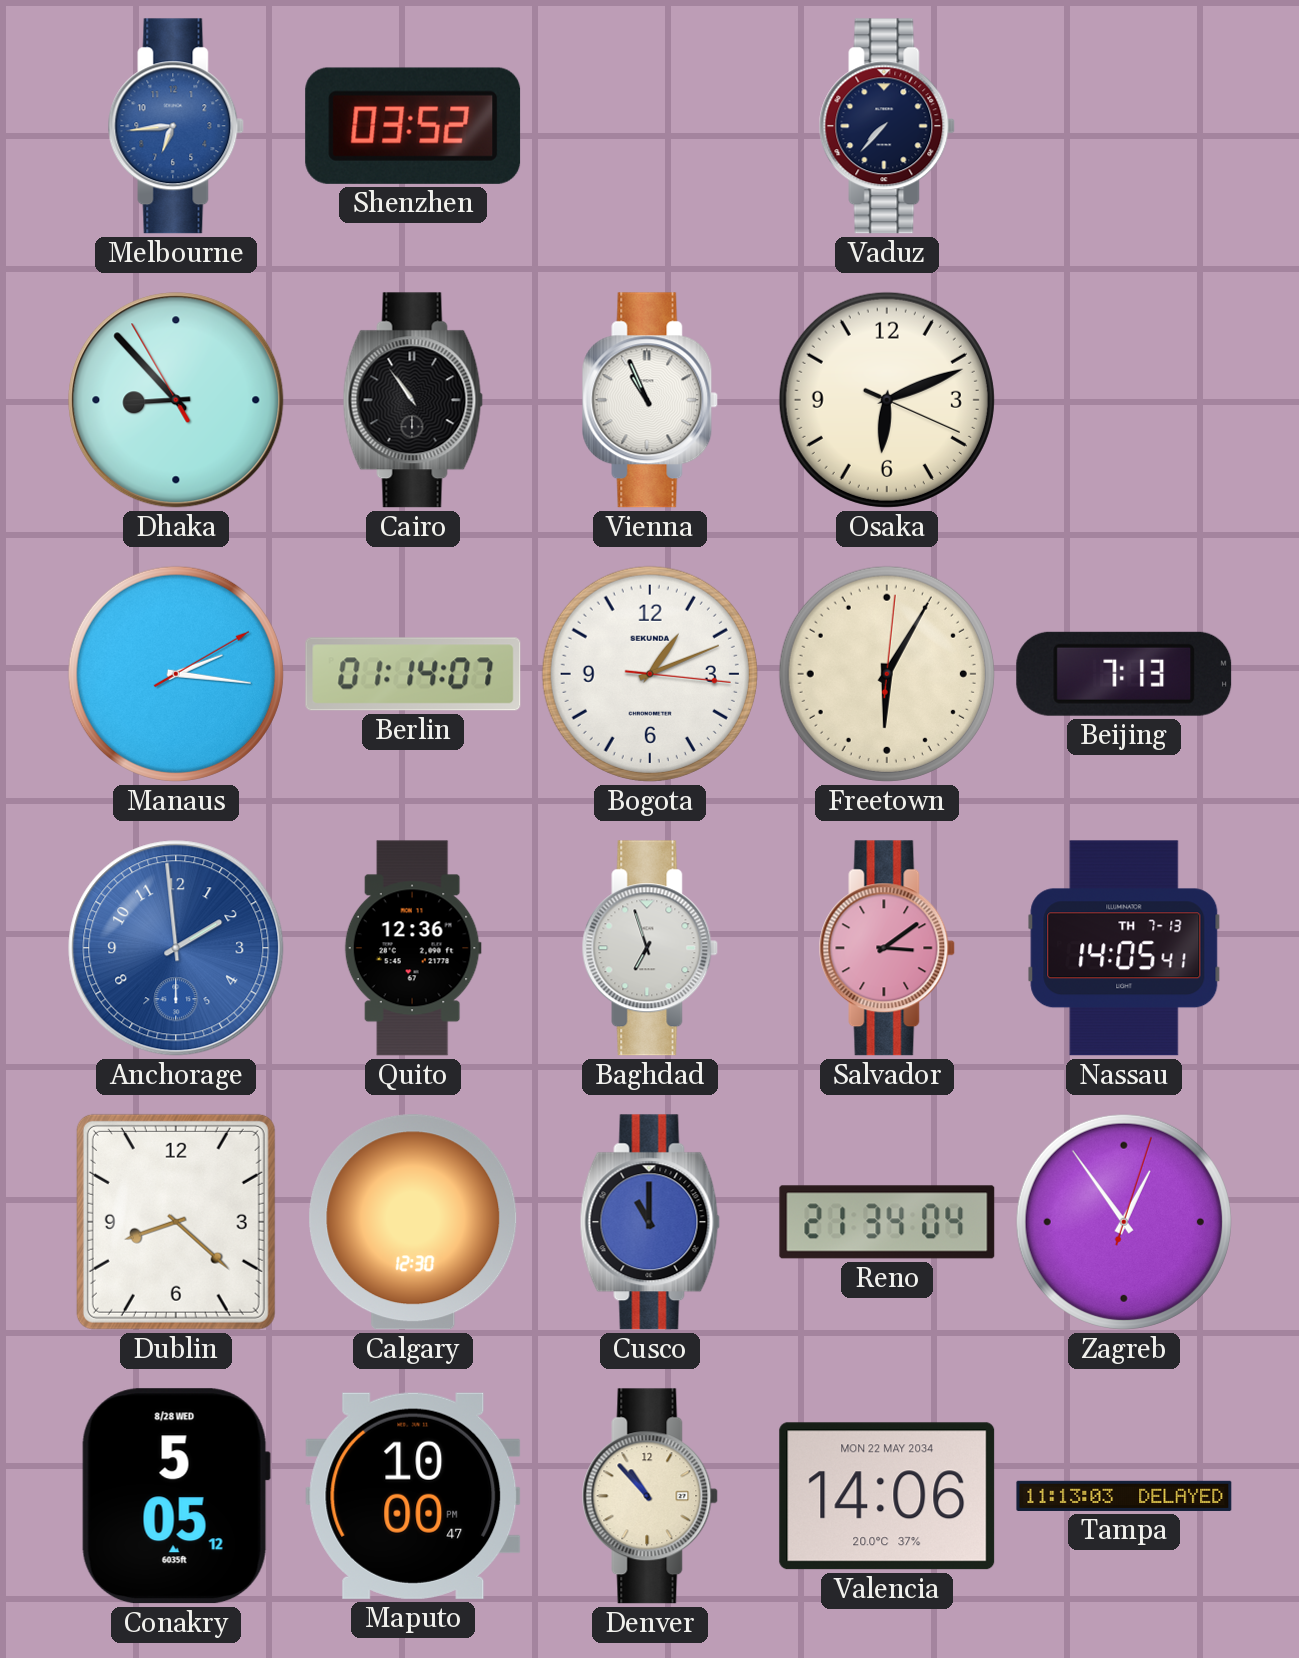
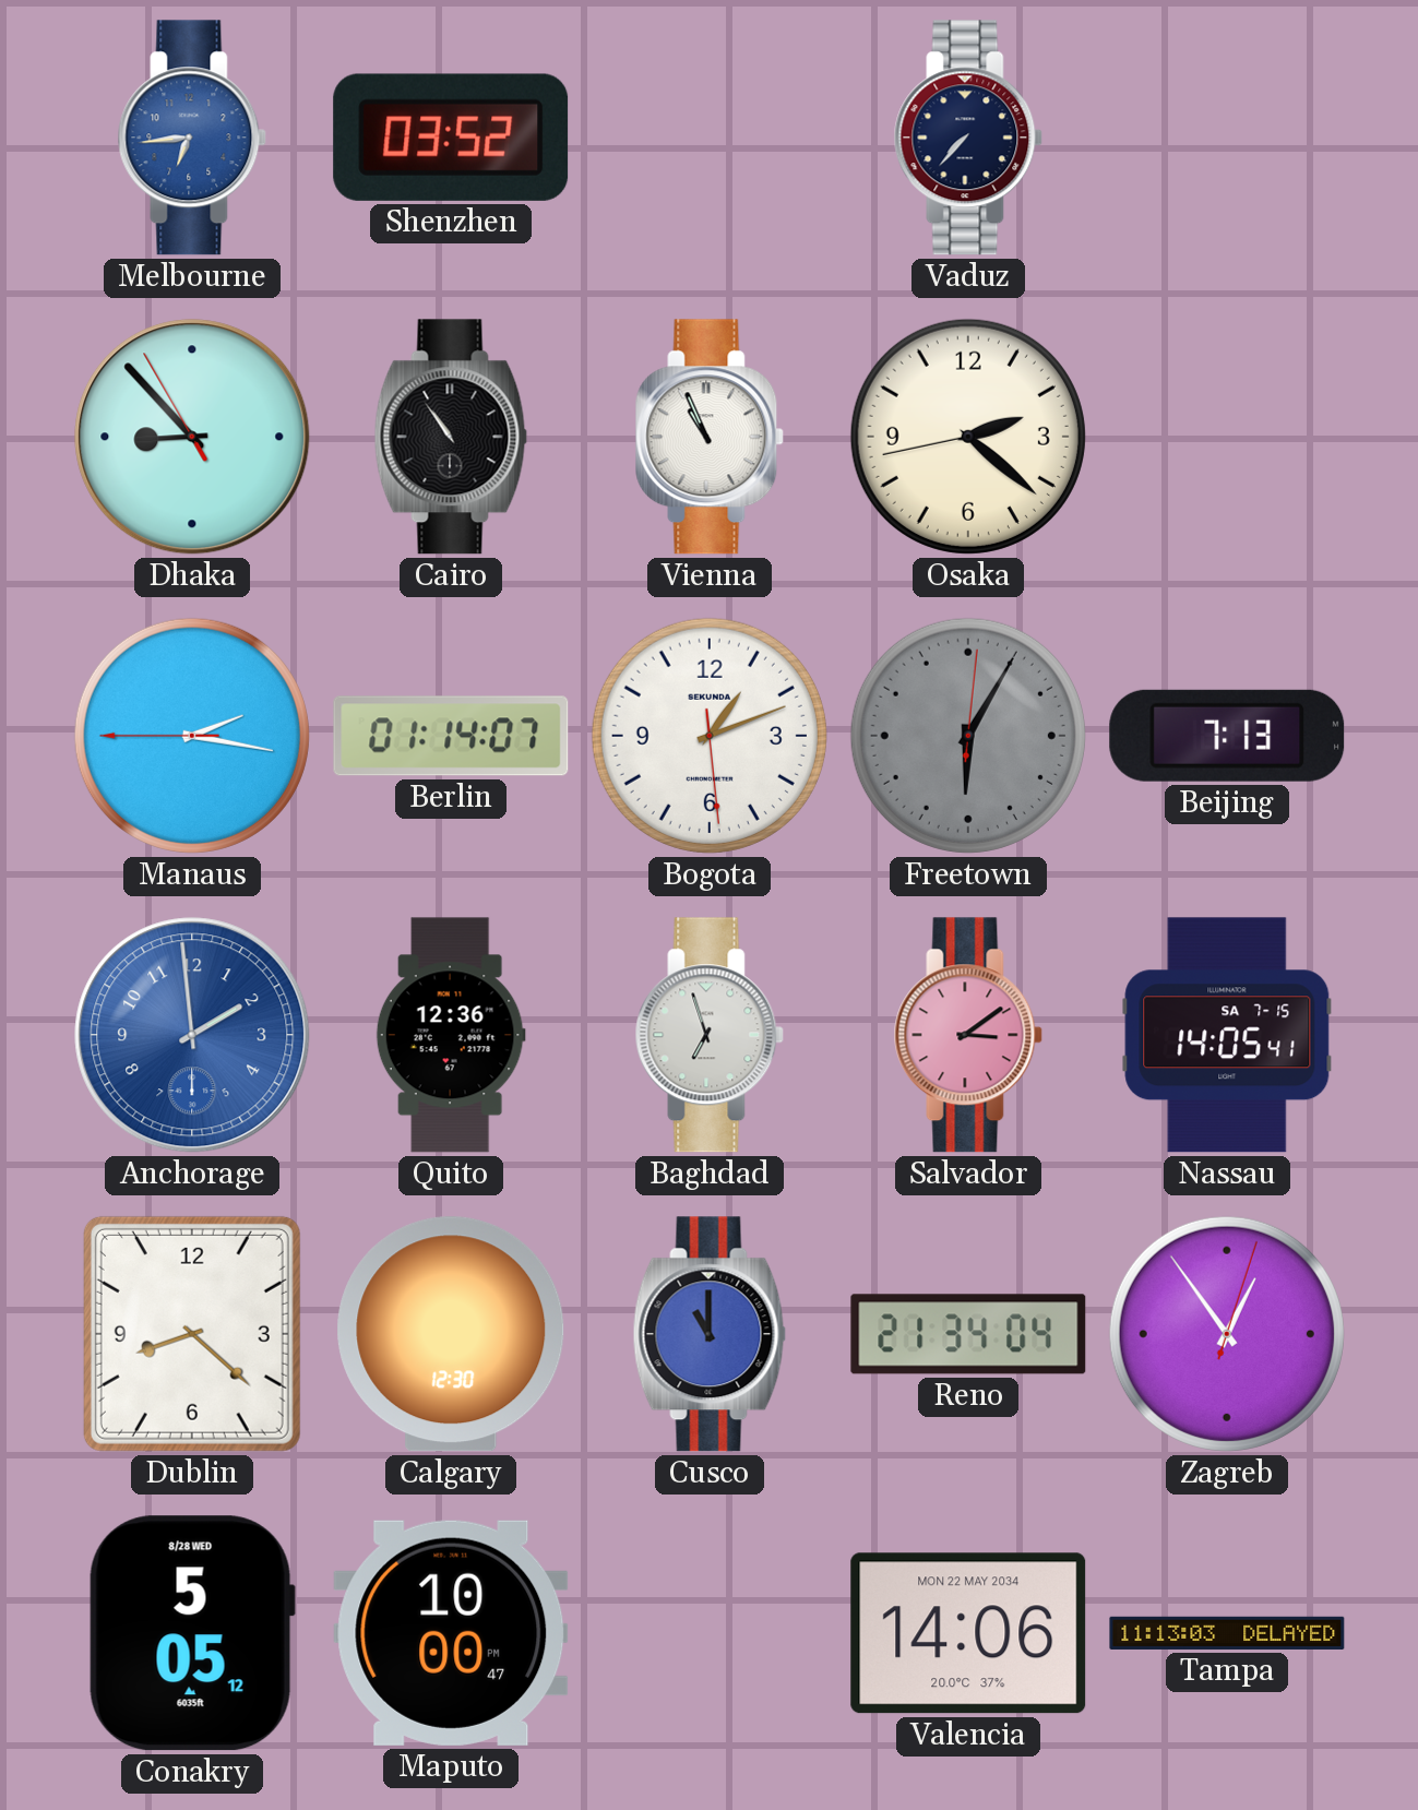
Osaka: 6:11 -> 2:21 (968, 437)
Manaus: 2:16:10 -> 2:16:45 (192, 736)
Bogota: 1:11:16 -> 1:11:29 (710, 736)
Freetown dial: cream -> grey (968, 736)
Nassau date: TH 7-13 -> SA 7-15 (1227, 1035)
Denver: 10:53 -> none (650, 1496)
